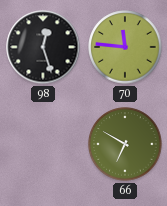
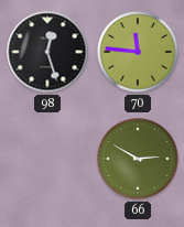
66: 6:50 -> 2:50 (138, 159)
